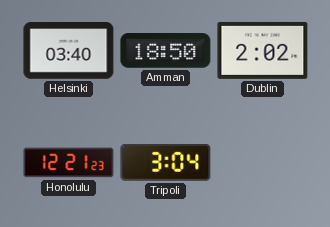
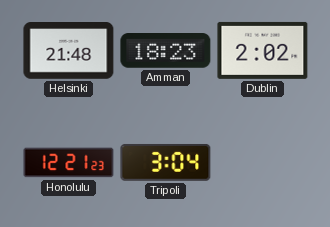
Helsinki: 03:40 -> 21:48 (69, 51)
Amman: 18:50 -> 18:23 (166, 51)
